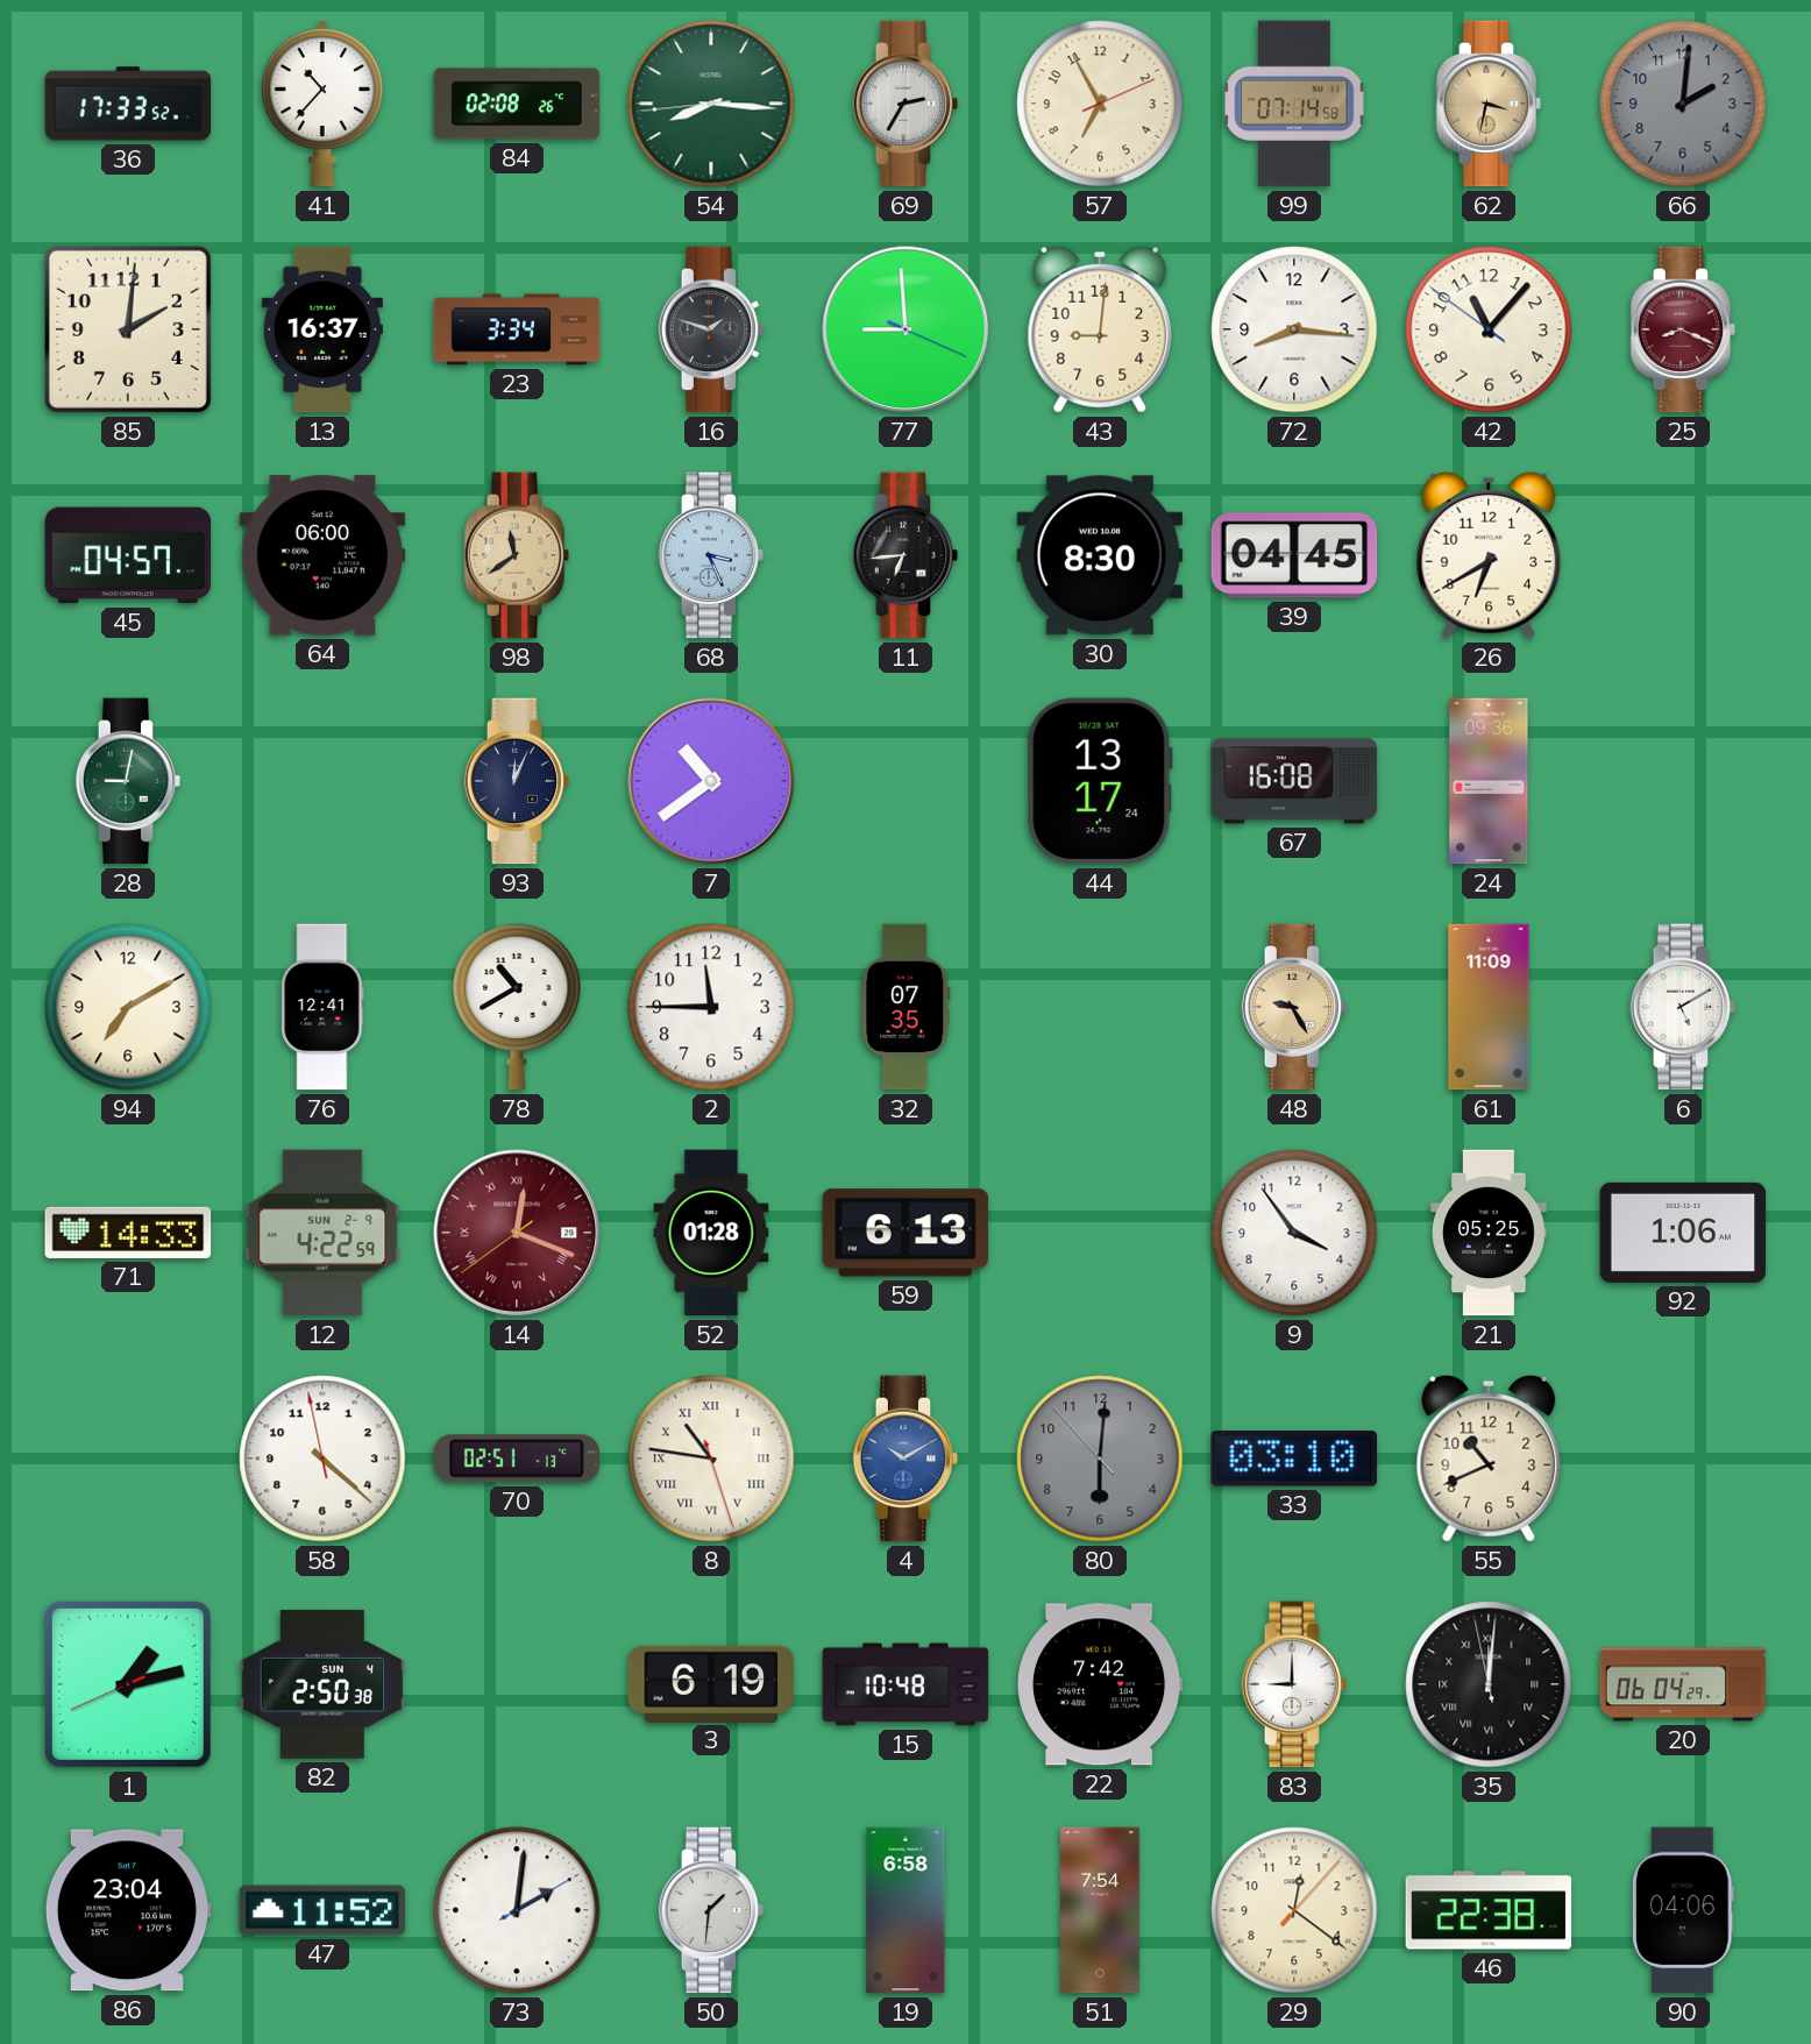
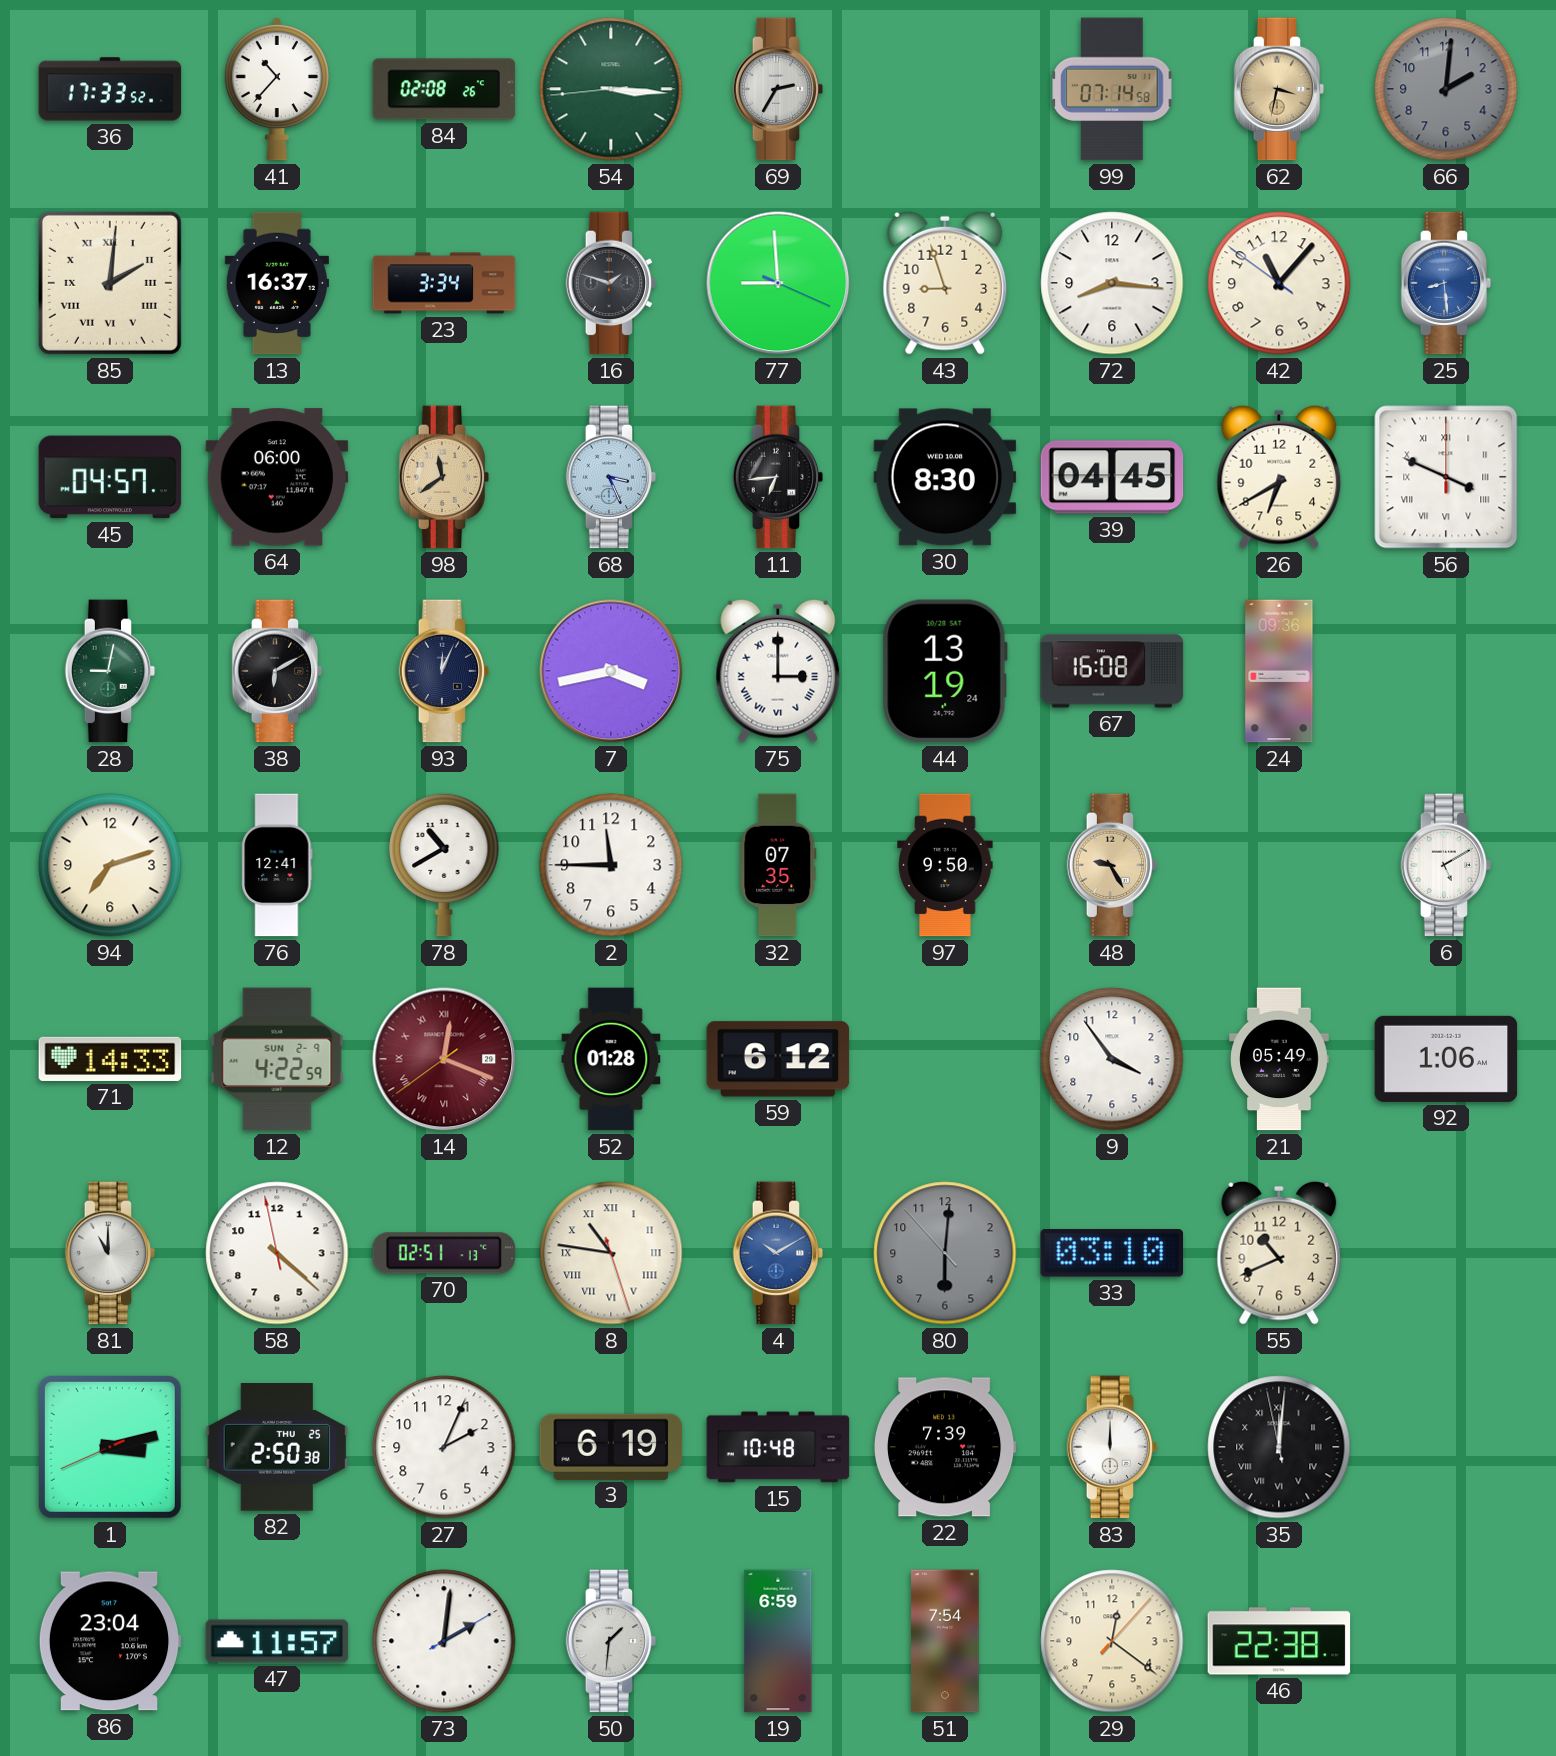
54: 8:15 -> 3:15 (611, 89)
57: 6:55 -> none (1100, 104)
85 numerals: Arabic -> Roman (110, 283)
43: 9:01 -> 8:57 (945, 283)
25: 8:19 -> 8:29 (1446, 283)
25 dial: burgundy -> blue (1446, 283)
56: none -> 3:49 (1446, 477)
38: none -> 6:10 (277, 671)
7: 10:39 -> 3:43 (611, 671)
75: none -> 3:00 (778, 671)
44: 13:17 -> 13:19 (945, 671)
94: 7:10 -> 7:12 (110, 865)
97: none -> 9:50 (945, 865)
61: 11:09 -> none (1489, 1007)
59: 6:13 -> 6:12 (778, 1059)
21: 05:25 -> 05:49 (1279, 1059)
81: none -> 11:00 (110, 1253)
1: 1:12 -> 3:12 (110, 1447)
82 date: SUN 4 -> THU 25 (277, 1447)
27: none -> 2:04 (444, 1447)
22: 7:42 -> 7:39 (945, 1447)
83: 9:00 -> 12:00 (1112, 1447)
20: 06:04 -> none (1683, 1684)
47: 11:52 -> 11:57 (277, 1641)
19: 6:58 -> 6:59 (778, 1641)
90: 04:06 -> none (1683, 1910)
